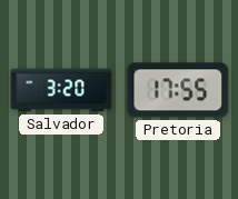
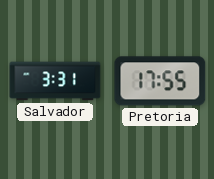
Salvador: 3:20 -> 3:31 (55, 81)
